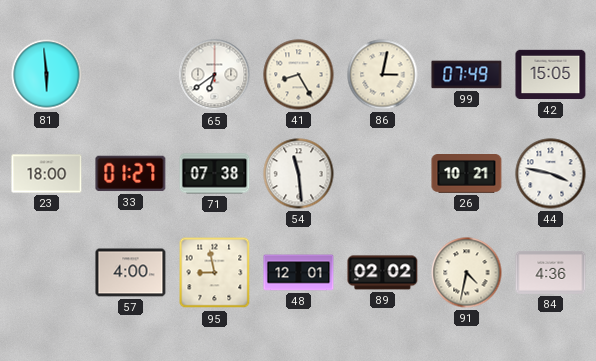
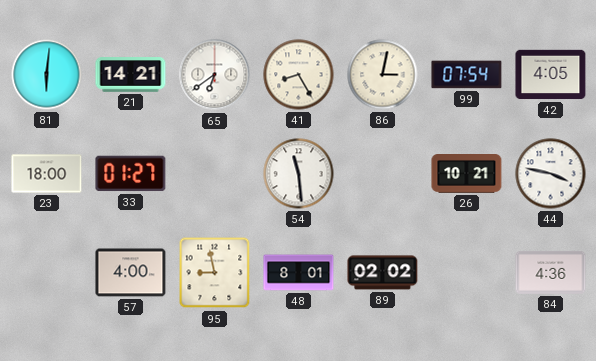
81: 5:59 -> 6:01 (47, 75)
21: none -> 14:21 (131, 75)
99: 07:49 -> 07:54 (467, 75)
42: 15:05 -> 4:05 (551, 75)
71: 07:38 -> none (215, 174)
48: 12:01 -> 8:01 (299, 273)
91: 4:32 -> none (467, 273)
